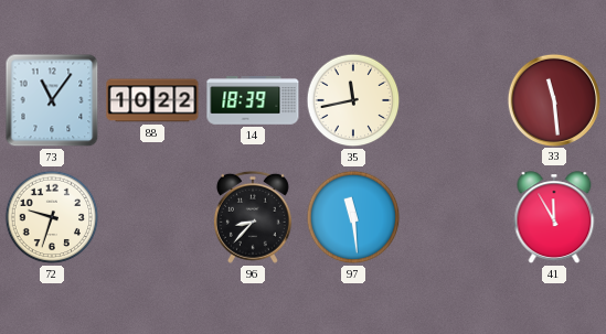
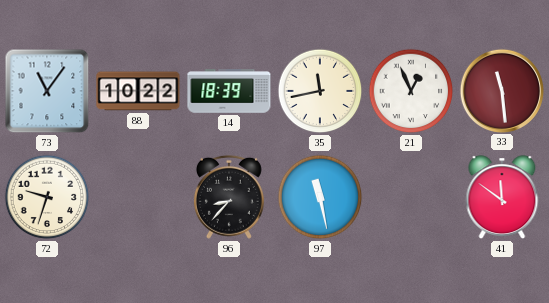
21: none -> 12:56 (411, 91)
97: 11:29 -> 11:28 (320, 197)
41: 11:55 -> 11:51 (502, 198)
